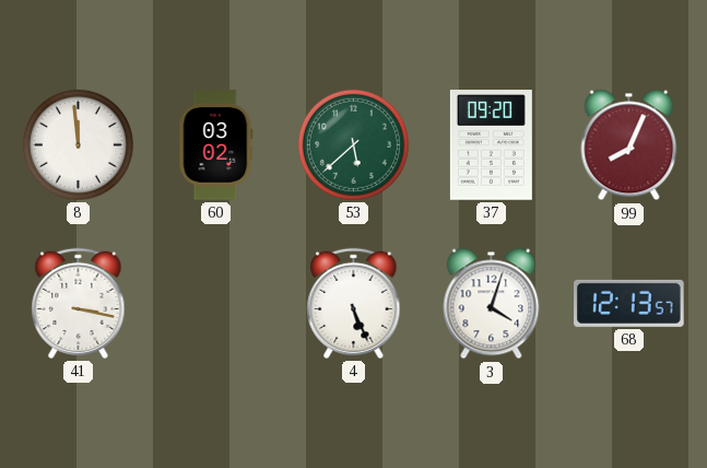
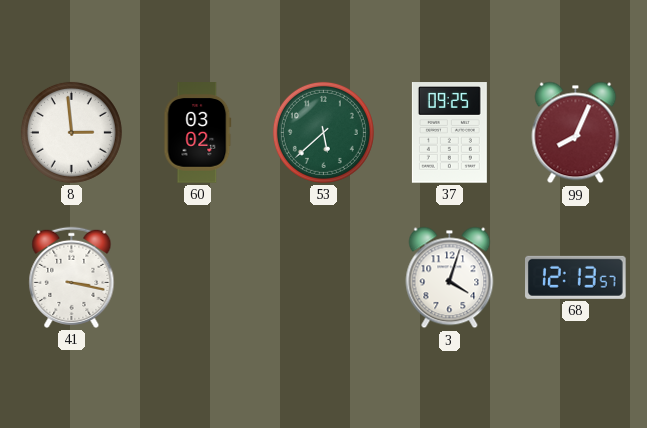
8: 11:59 -> 2:59 (71, 132)
37: 09:20 -> 09:25 (449, 133)
4: 5:26 -> none (354, 303)
